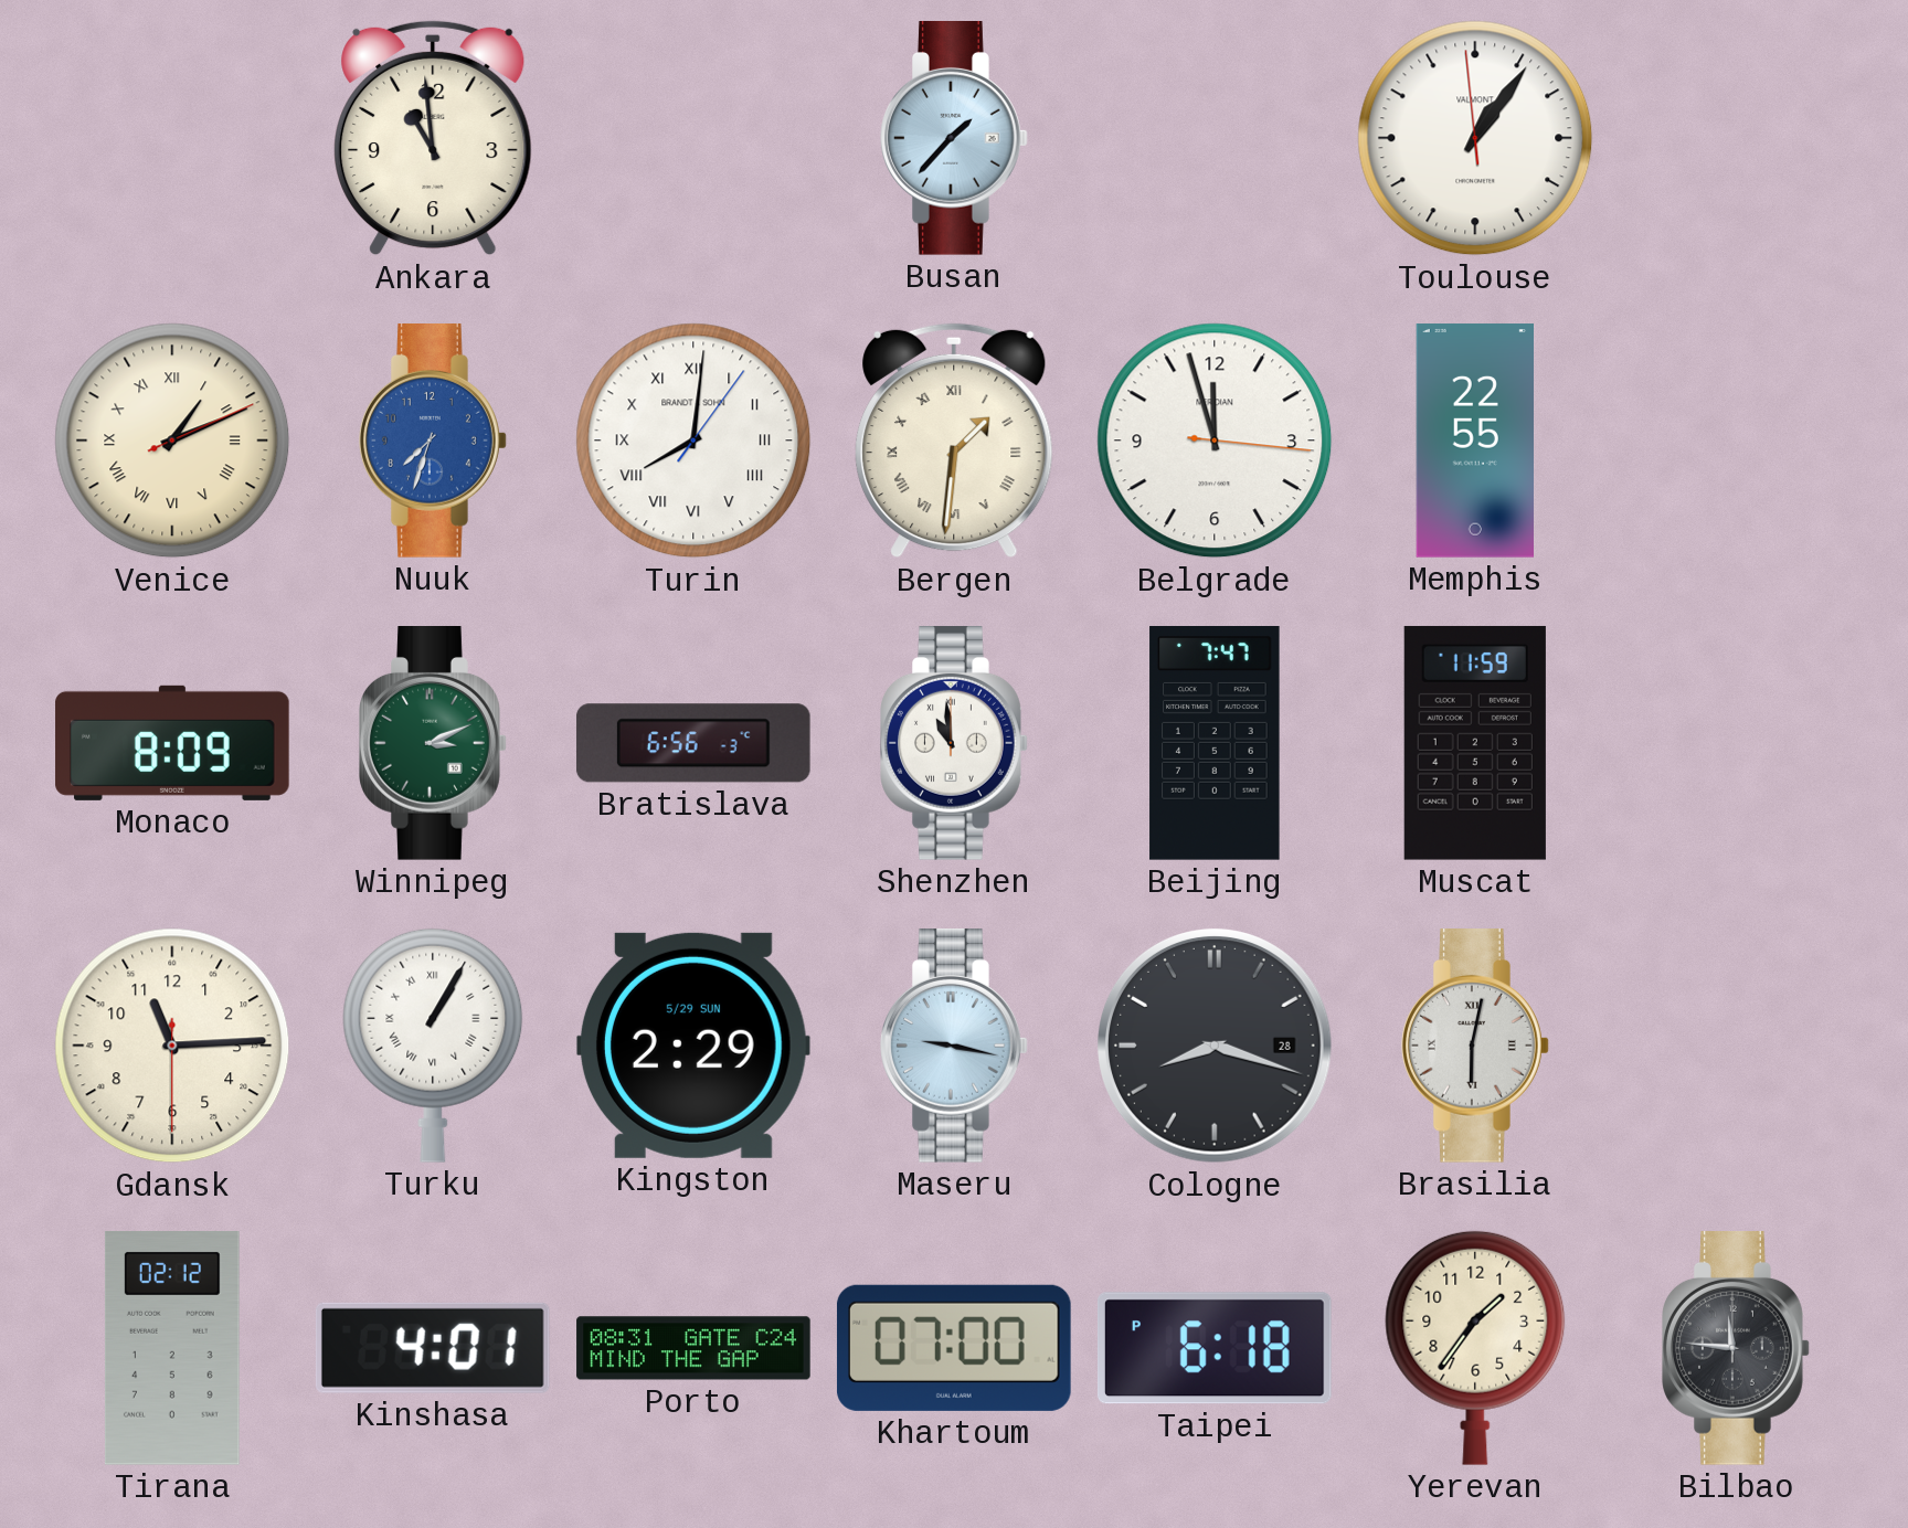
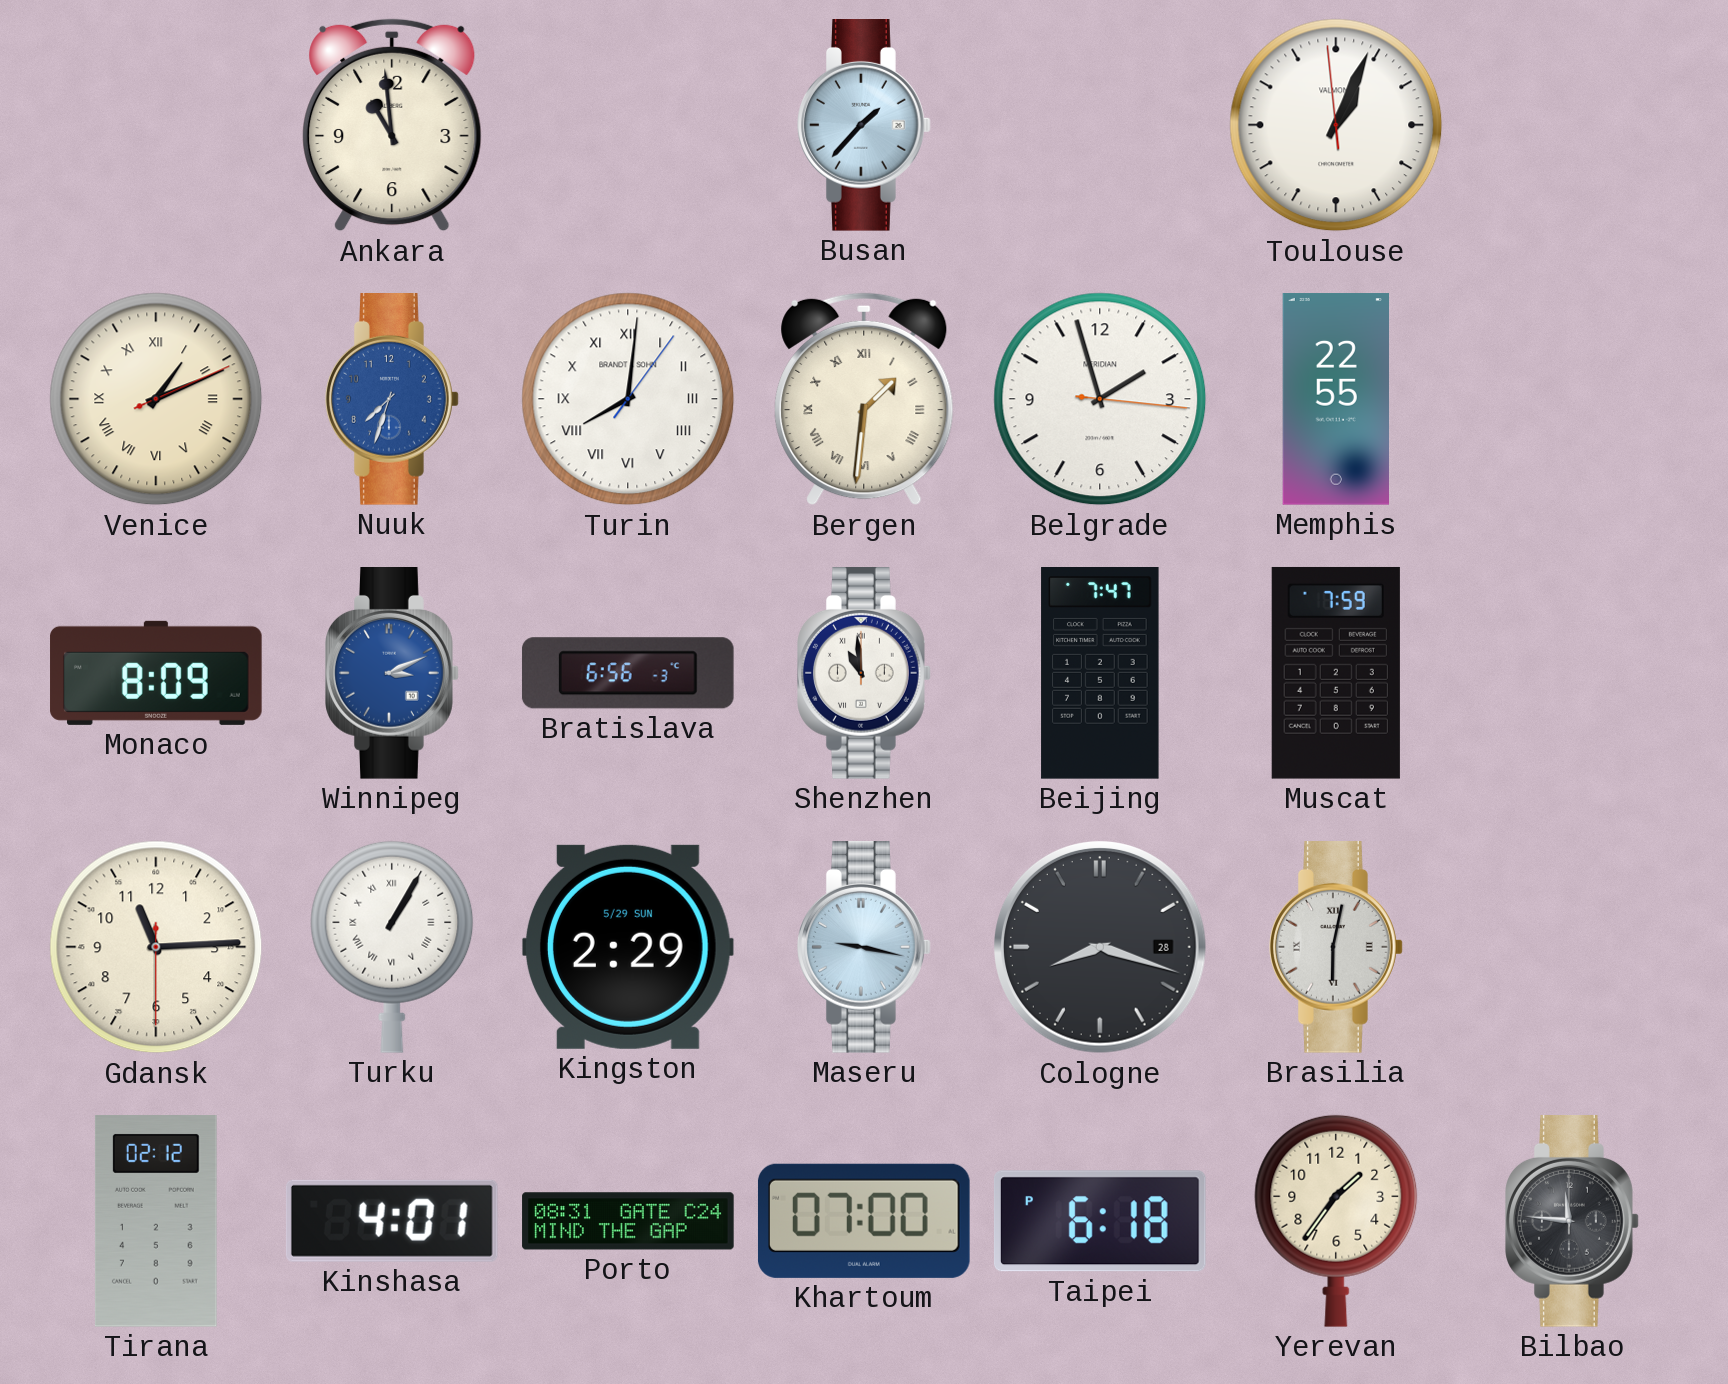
Toulouse: 1:05 -> 1:03 (1336, 125)
Belgrade: 11:57 -> 1:57 (1100, 399)
Winnipeg dial: green -> blue (392, 674)
Muscat: 11:59 -> 7:59 (1336, 673)
